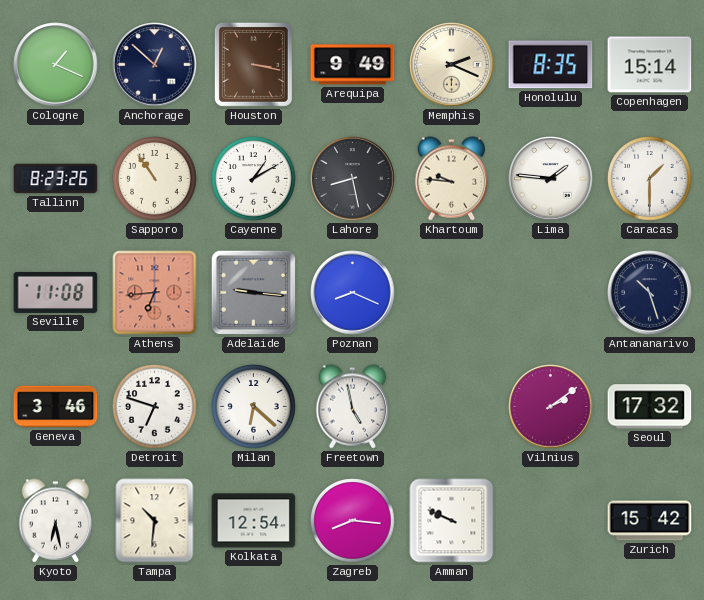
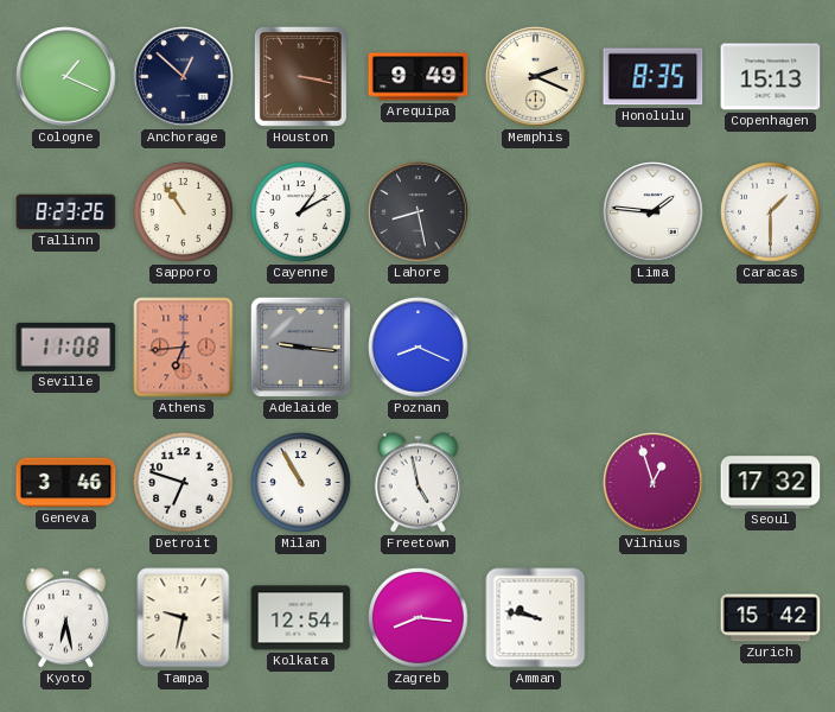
Copenhagen: 15:14 -> 15:13 (771, 77)
Khartoum: 9:46 -> none (452, 179)
Antananarivo: 10:27 -> none (650, 293)
Milan: 6:22 -> 10:55 (301, 483)
Vilnius: 2:09 -> 12:57 (654, 483)
Tampa: 10:31 -> 9:32 (184, 618)
Amman: 9:49 -> 9:47 (536, 618)
